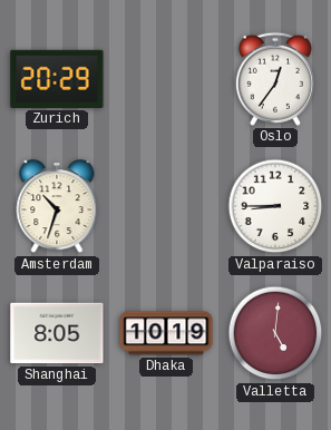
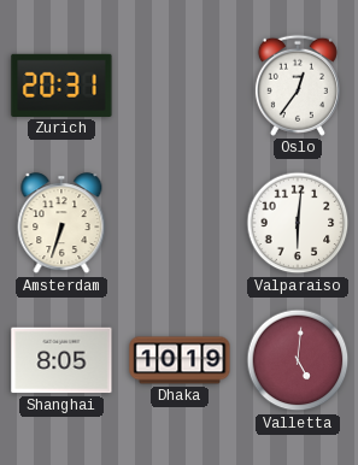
Zurich: 20:29 -> 20:31 (61, 86)
Amsterdam: 10:33 -> 6:33 (61, 224)
Valparaiso: 8:45 -> 6:01 (298, 223)
